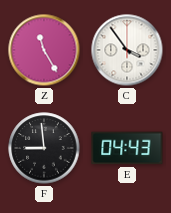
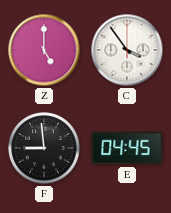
Z: 11:25 -> 5:00 (44, 50)
E: 04:43 -> 04:45 (127, 148)
